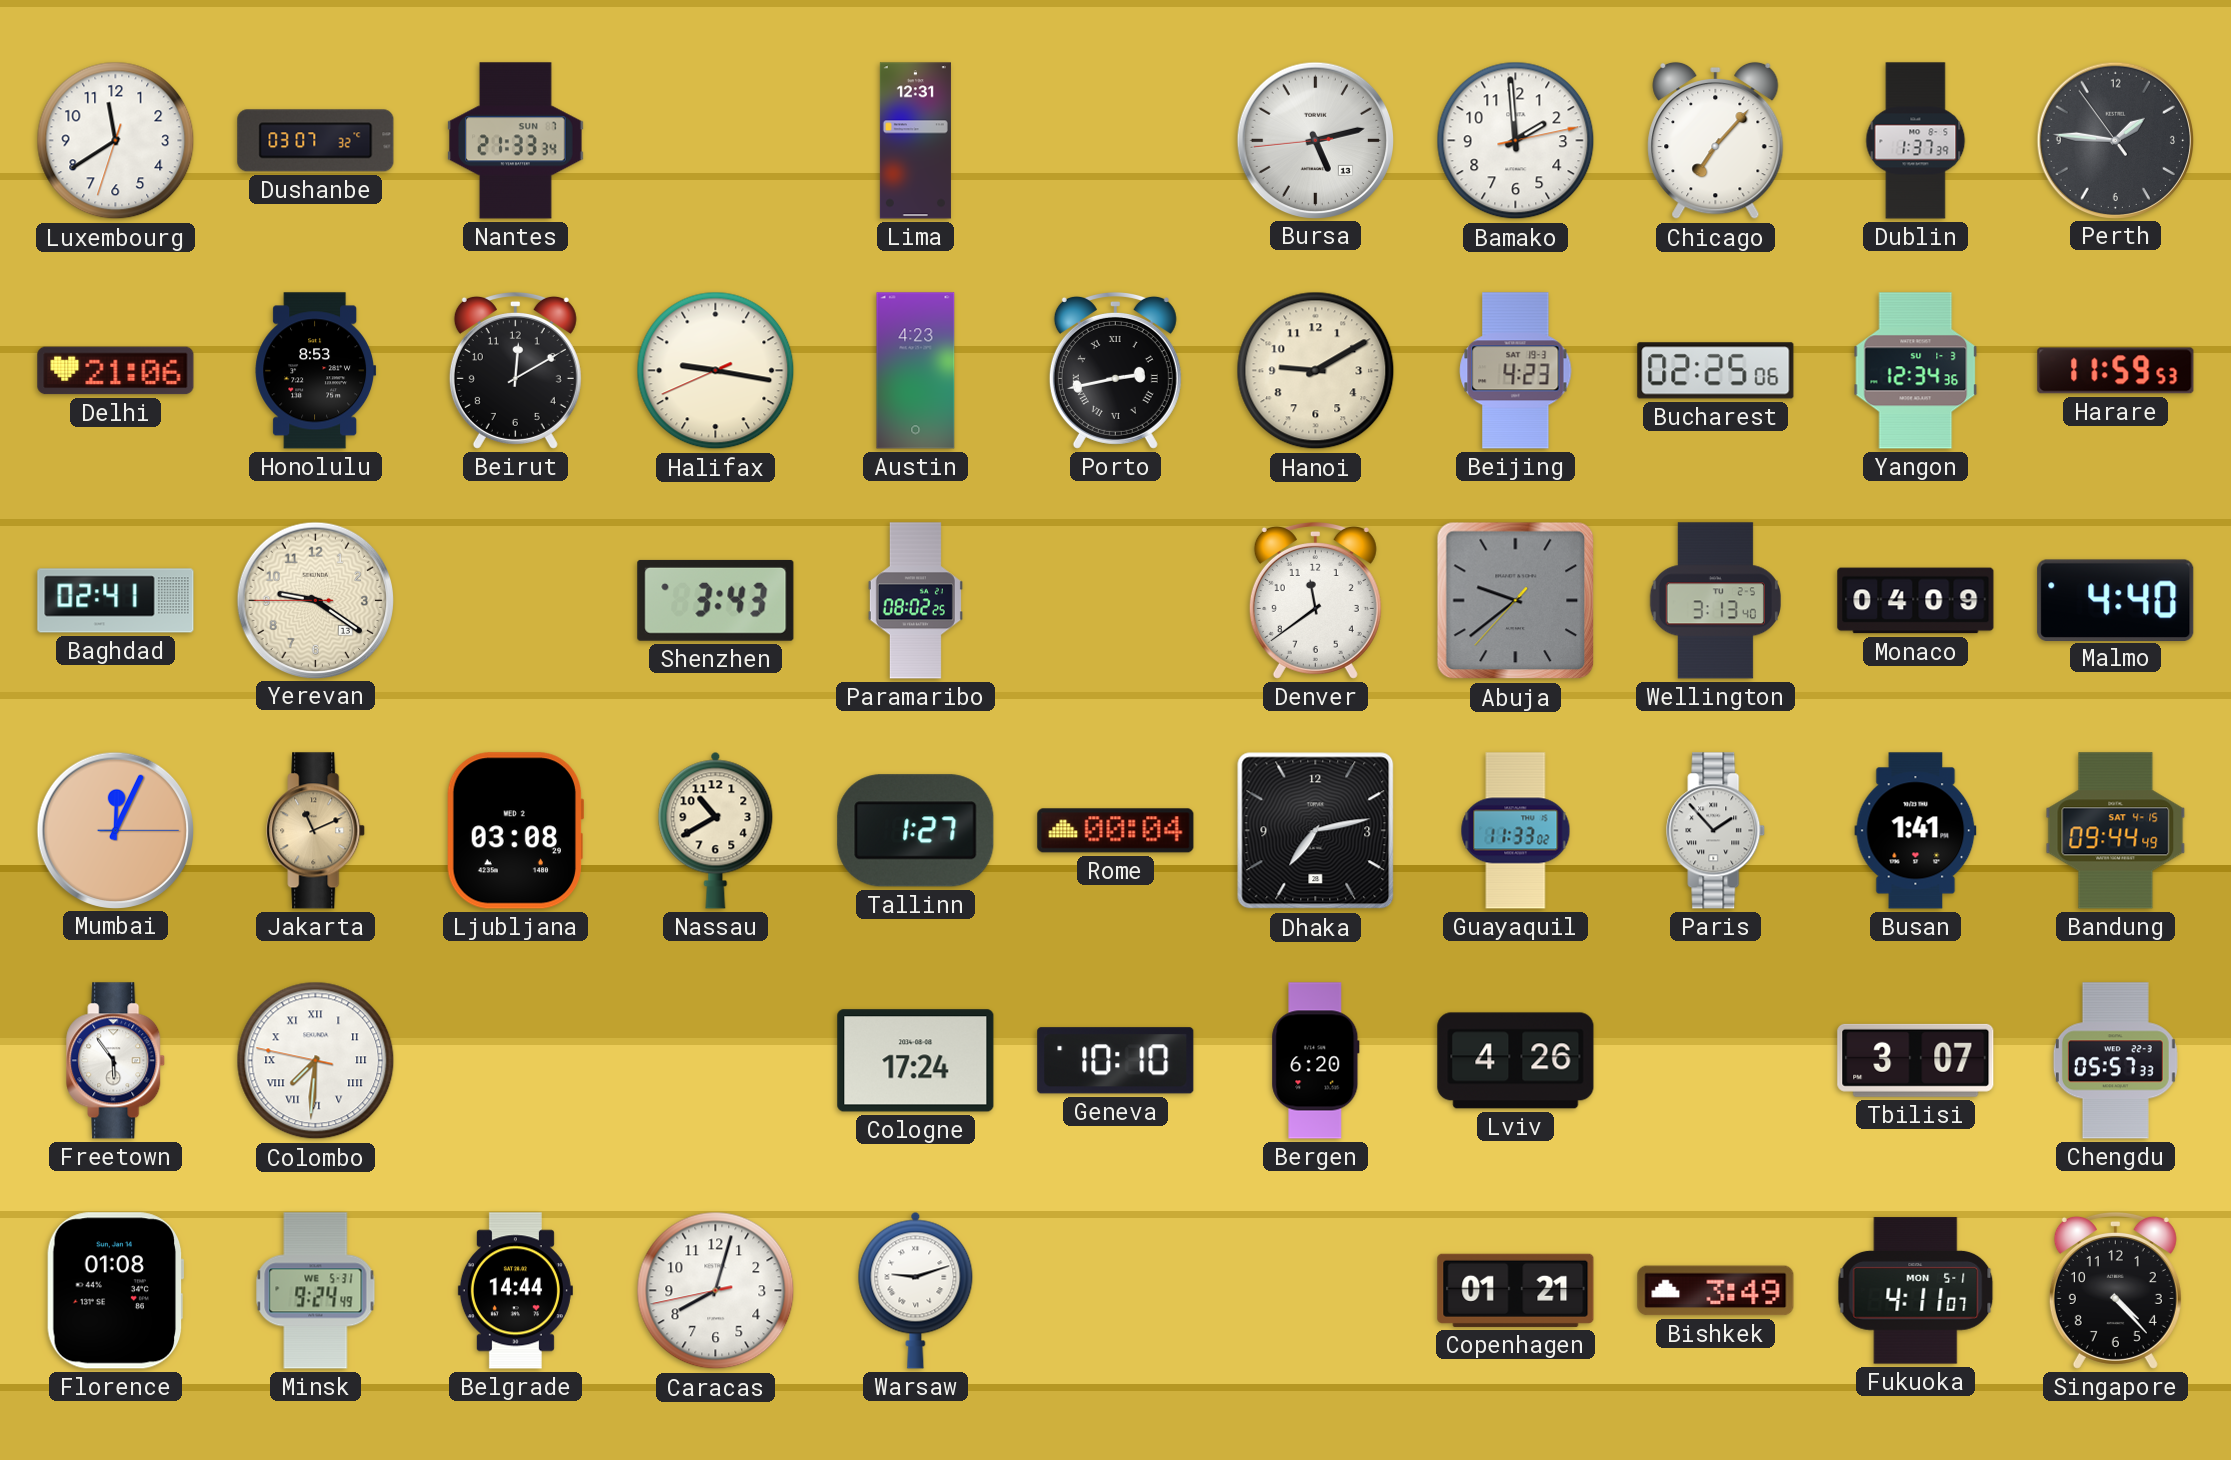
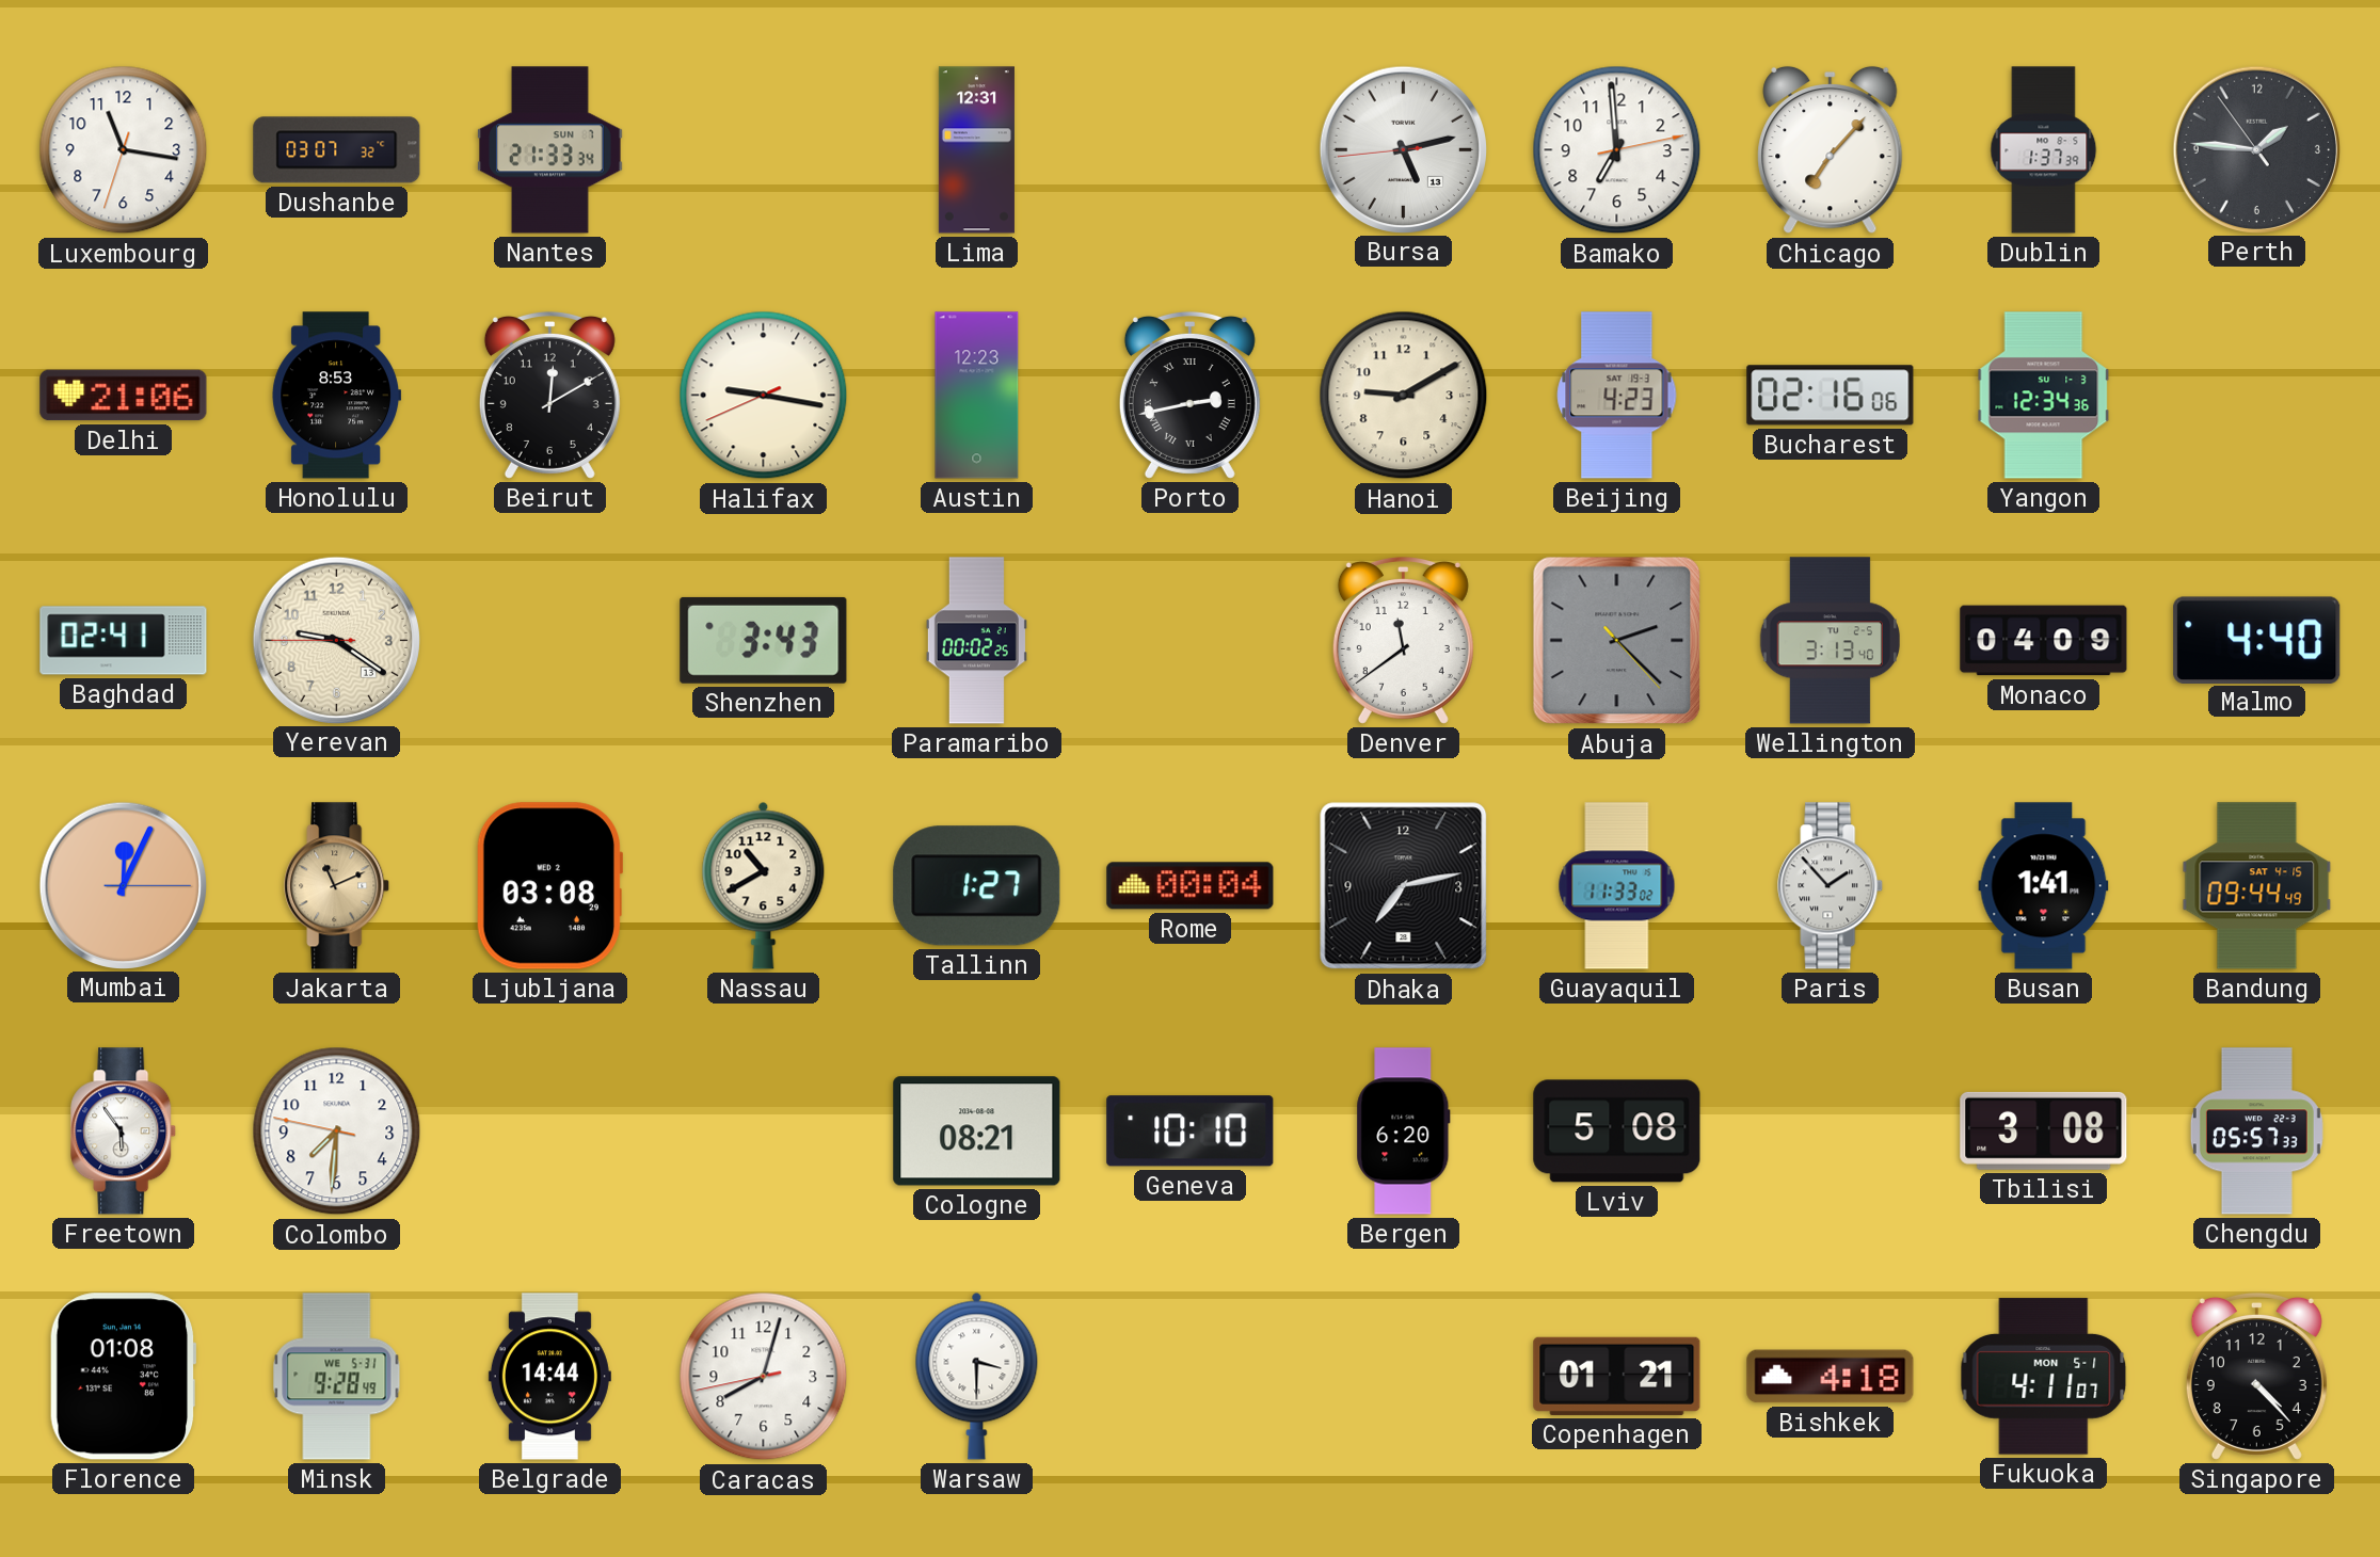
Luxembourg: 11:39 -> 11:16 (124, 150)
Bamako: 1:59 -> 6:59 (1617, 150)
Austin: 4:23 -> 12:23 (977, 396)
Bucharest: 02:25 -> 02:16 (1831, 396)
Harare: 11:59 -> none (2116, 371)
Paramaribo: 08:02 -> 00:02 (976, 641)
Abuja: 9:38 -> 2:22 (1617, 641)
Colombo numerals: Roman -> Arabic (337, 1131)
Cologne: 17:24 -> 08:21 (977, 1131)
Lviv: 4:26 -> 5:08 (1617, 1131)
Tbilisi: 3:07 -> 3:08 (2044, 1130)
Minsk: 9:24 -> 9:28 (337, 1377)
Warsaw: 9:12 -> 3:30 (977, 1376)
Bishkek: 3:49 -> 4:18 (1831, 1377)
